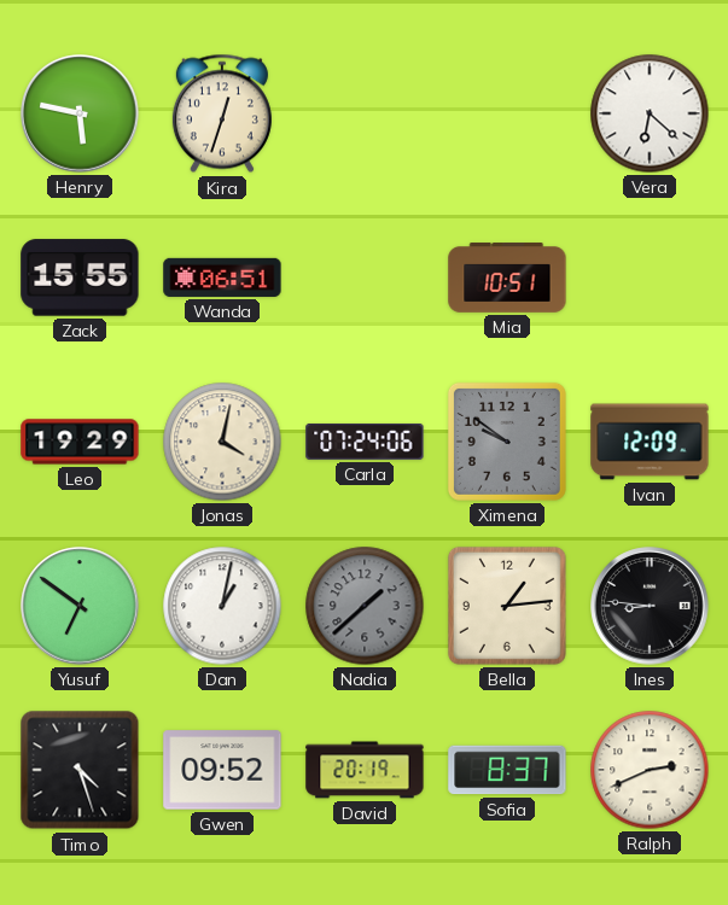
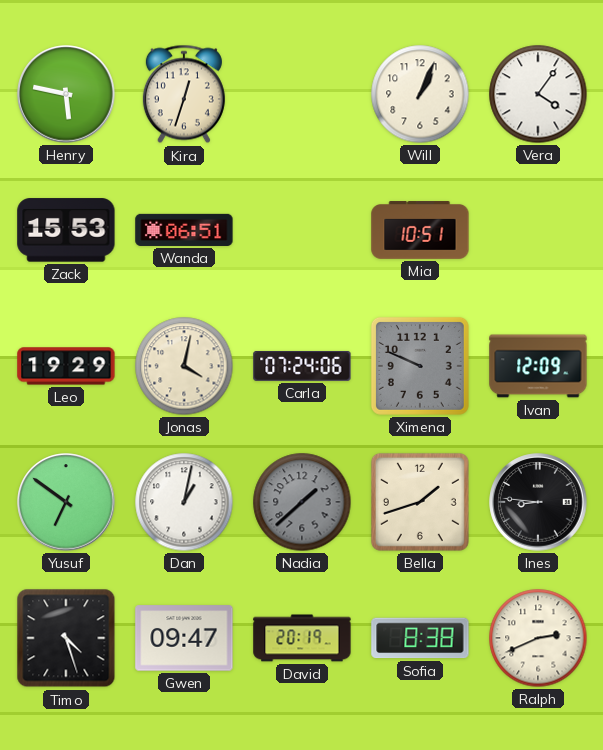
Will: none -> 1:04 (420, 94)
Vera: 6:22 -> 4:06 (538, 94)
Zack: 15:55 -> 15:53 (66, 230)
Ximena: 9:51 -> 9:49 (420, 366)
Bella: 1:14 -> 1:42 (420, 502)
Gwen: 09:52 -> 09:47 (184, 638)
Sofia: 8:37 -> 8:38 (420, 638)
